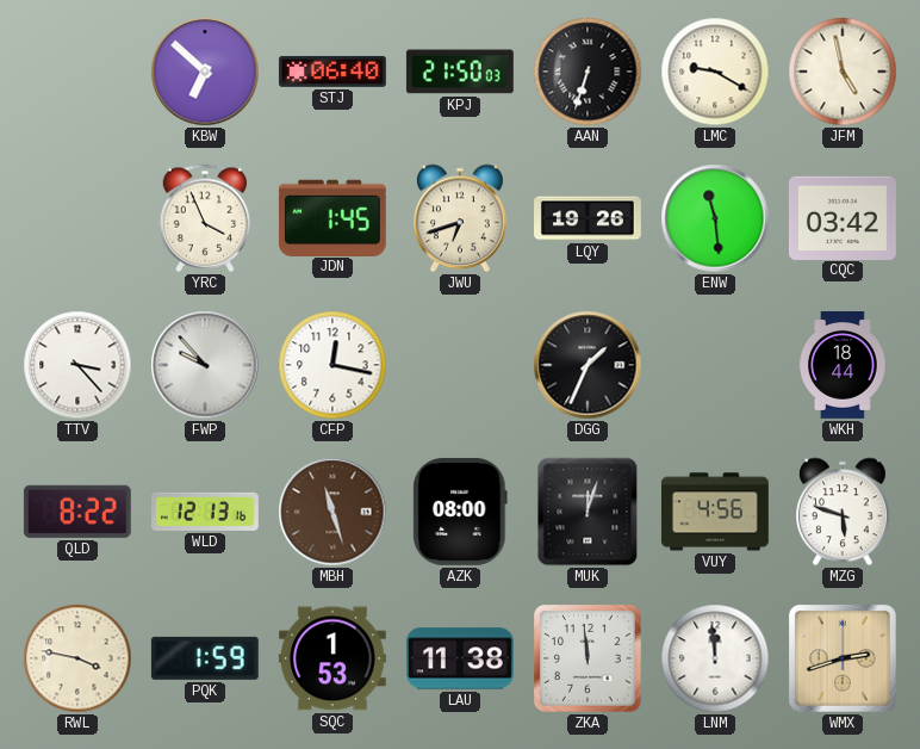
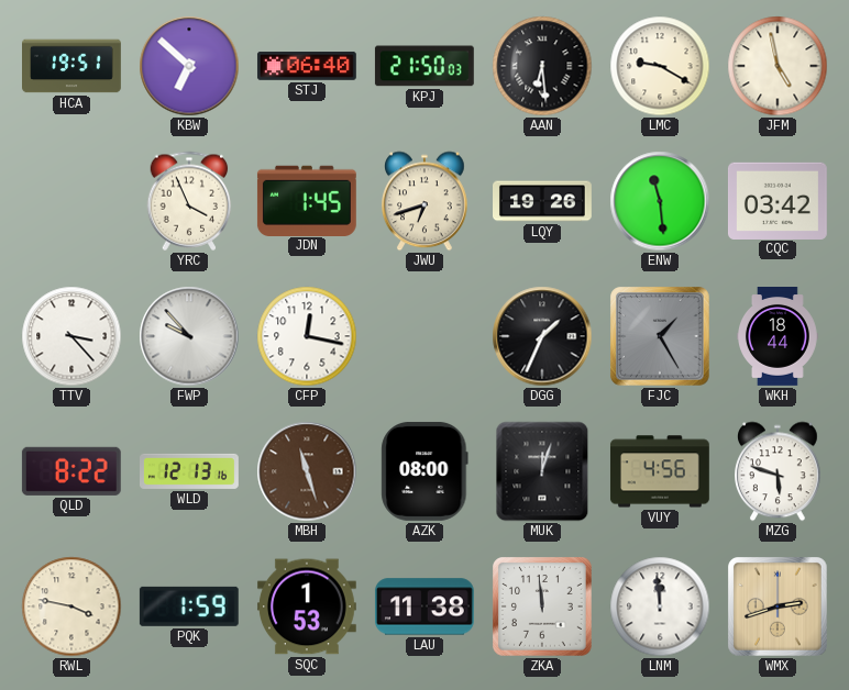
HCA: none -> 19:51 (73, 66)
AAN: 6:33 -> 6:29 (542, 66)
FJC: none -> 1:25 (661, 337)
